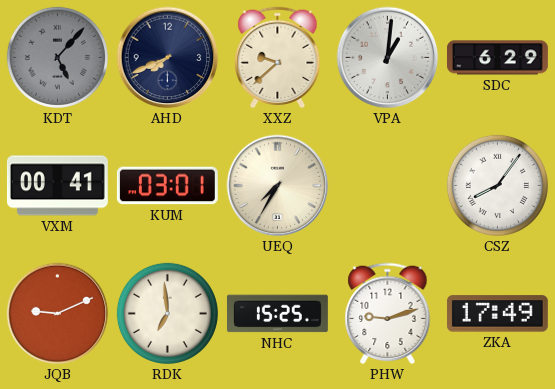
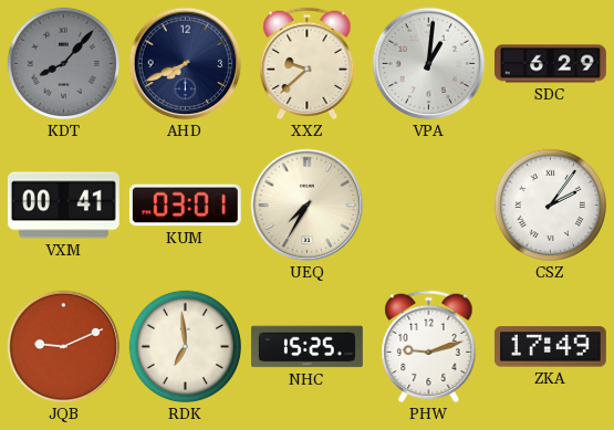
KDT: 5:07 -> 8:07 (63, 63)
CSZ: 8:06 -> 2:06 (550, 204)
